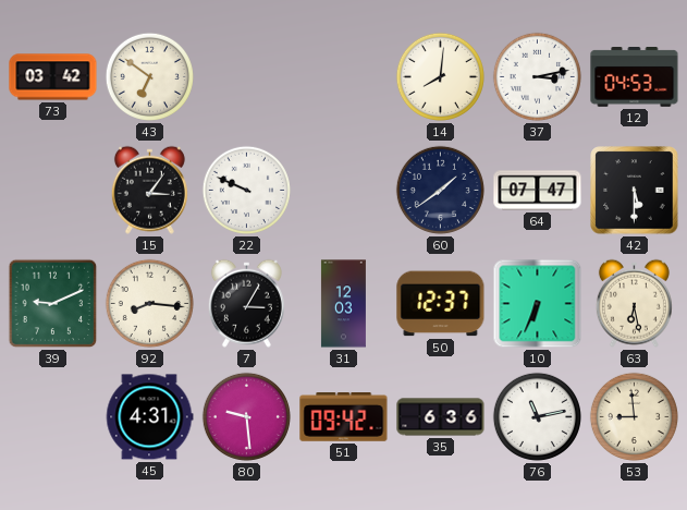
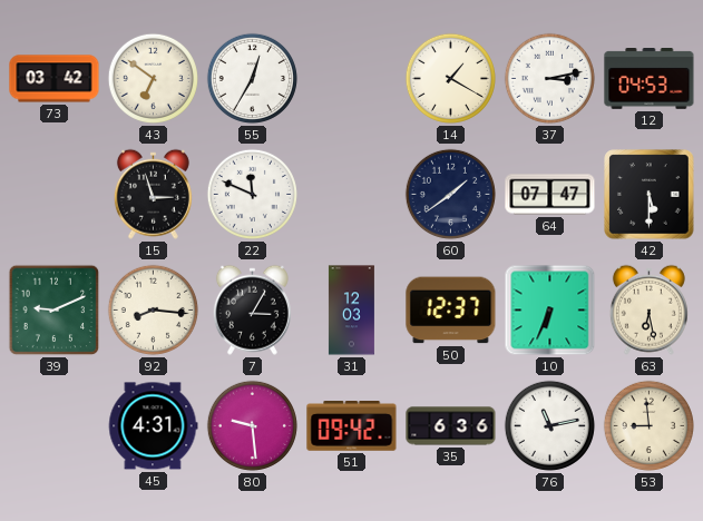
55: none -> 12:35 (252, 78)
14: 8:01 -> 1:20 (450, 78)
15: 3:06 -> 2:57 (153, 194)
22: 9:49 -> 11:49 (252, 194)
